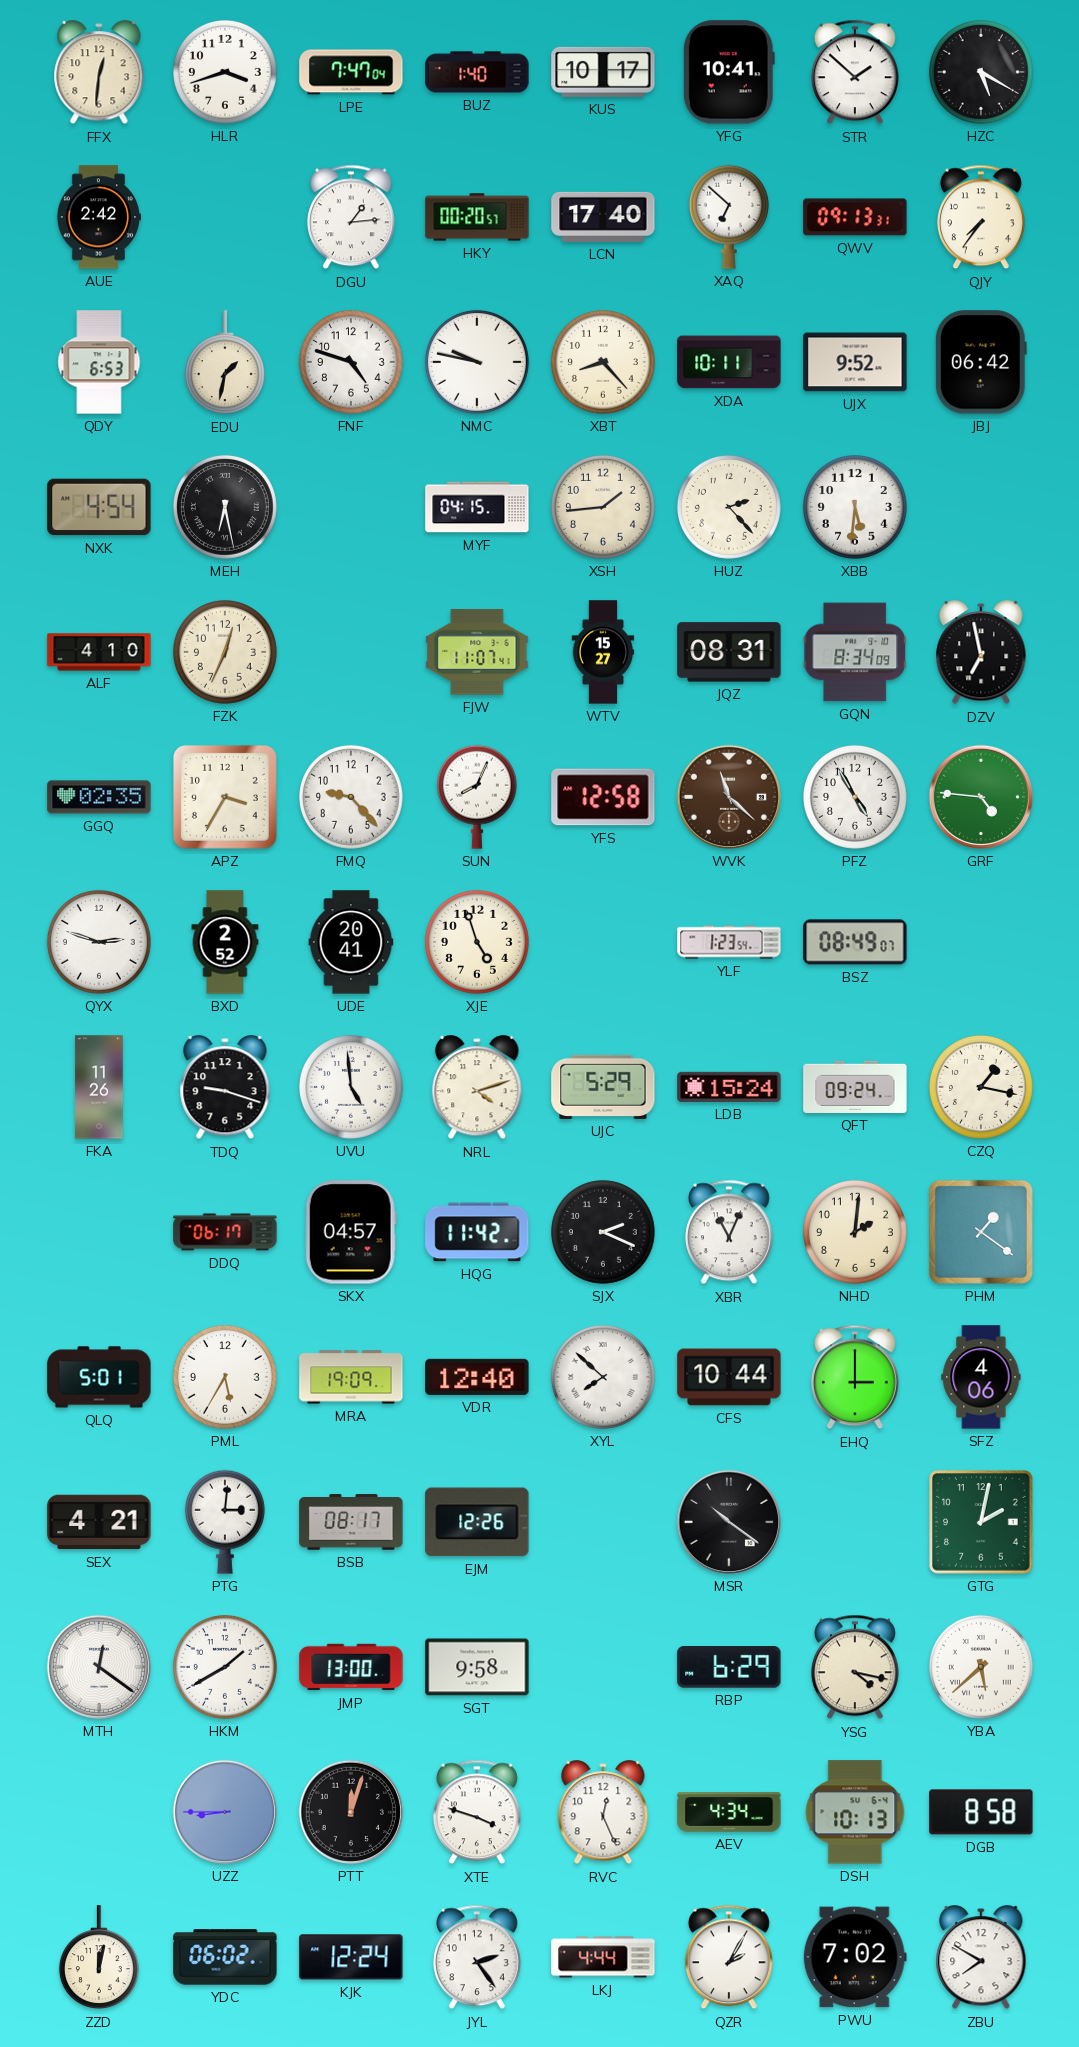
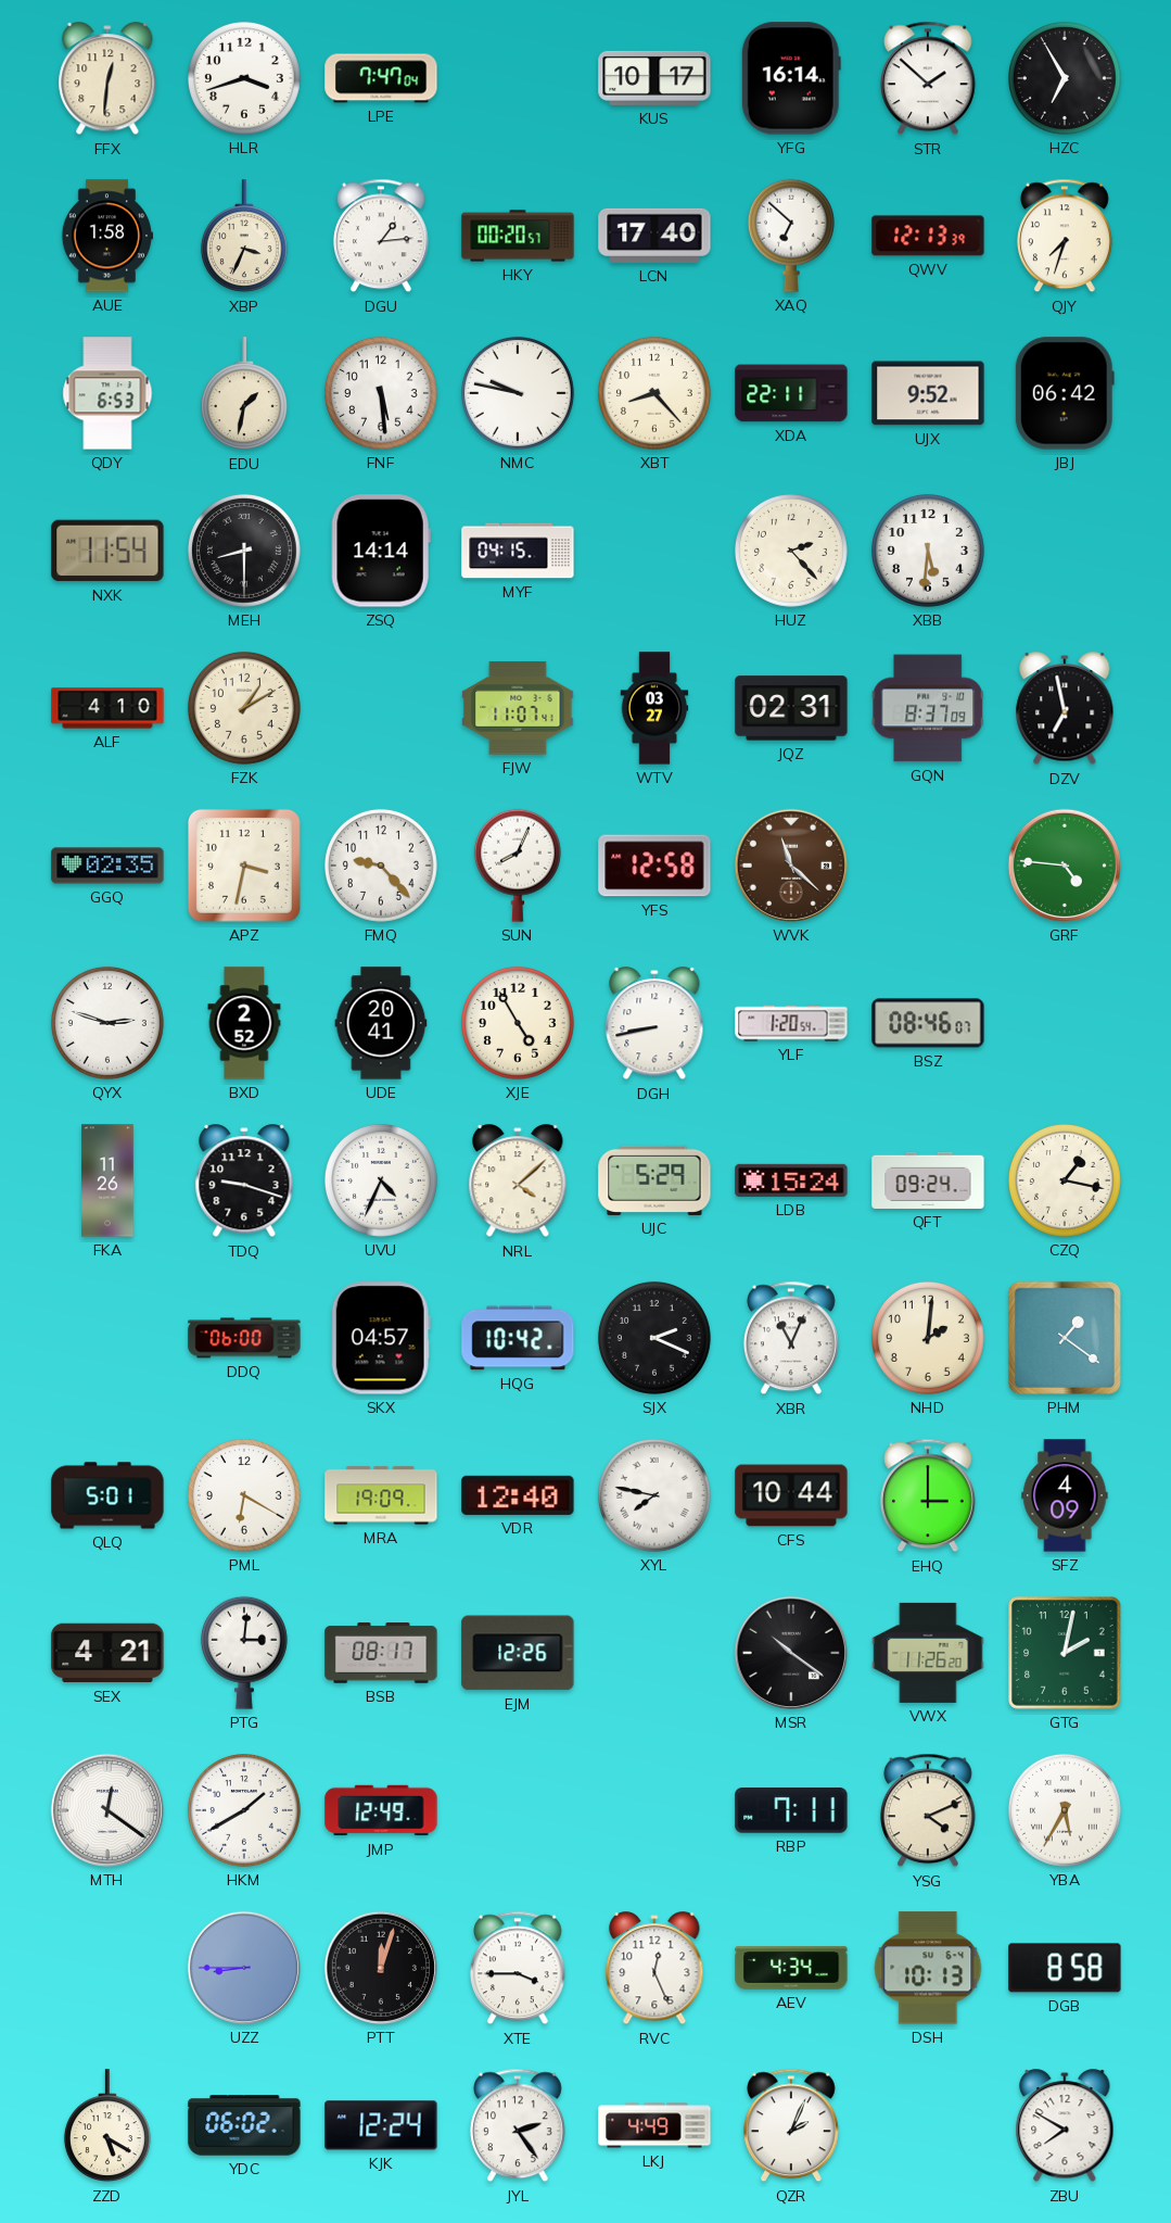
BUZ: 1:40 -> none (477, 72)
YFG: 10:41 -> 16:14 (791, 78)
HZC: 5:20 -> 6:55 (1065, 78)
AUE: 2:42 -> 1:58 (106, 236)
XBP: none -> 3:34 (244, 237)
QWV: 09:13 -> 12:13 (928, 236)
QJY: 7:36 -> 7:33 (1065, 236)
FNF: 4:48 -> 5:29 (381, 393)
XDA: 10:11 -> 22:11 (791, 393)
NXK: 4:54 -> 11:54 (107, 551)
MEH: 6:28 -> 8:30 (244, 551)
ZSQ: none -> 14:14 (381, 551)
XSH: 1:44 -> none (603, 507)
FZK: 12:34 -> 1:10 (244, 708)
WTV: 15:27 -> 03:27 (654, 708)
JQZ: 08:31 -> 02:31 (791, 708)
GQN: 8:34 -> 8:37 (928, 708)
APZ: 3:35 -> 3:32 (244, 866)
PFZ: 4:55 -> none (855, 797)
XJE: 4:57 -> 4:55 (518, 1023)
DGH: none -> 8:43 (654, 1024)
YLF: 1:23 -> 1:20 (791, 1023)
BSZ: 08:49 -> 08:46 (928, 1023)
UVU: 4:59 -> 4:34 (381, 1180)
NRL: 4:12 -> 4:08 (518, 1182)
DDQ: 06:17 -> 06:00 (244, 1338)
HQG: 11:42 -> 10:42 (518, 1338)
PML: 5:35 -> 6:20 (244, 1495)
XYL: 7:52 -> 7:47 (654, 1495)
SFZ: 4:06 -> 4:09 (1065, 1495)
VWX: none -> 11:26 (928, 1653)
JMP: 13:00 -> 12:49 (381, 1810)
SGT: 9:58 -> none (477, 1667)
RBP: 6:29 -> 7:11 (791, 1810)
YSG: 4:17 -> 4:11 (928, 1810)
YBA: 5:38 -> 5:35 (1065, 1810)
XTE: 3:48 -> 3:45 (518, 1968)
ZZD: 12:02 -> 5:20 (107, 2126)
LKJ: 4:44 -> 4:49 (654, 2125)
QZR: 2:05 -> 2:04 (791, 2125)
PWU: 7:02 -> none (855, 1957)
